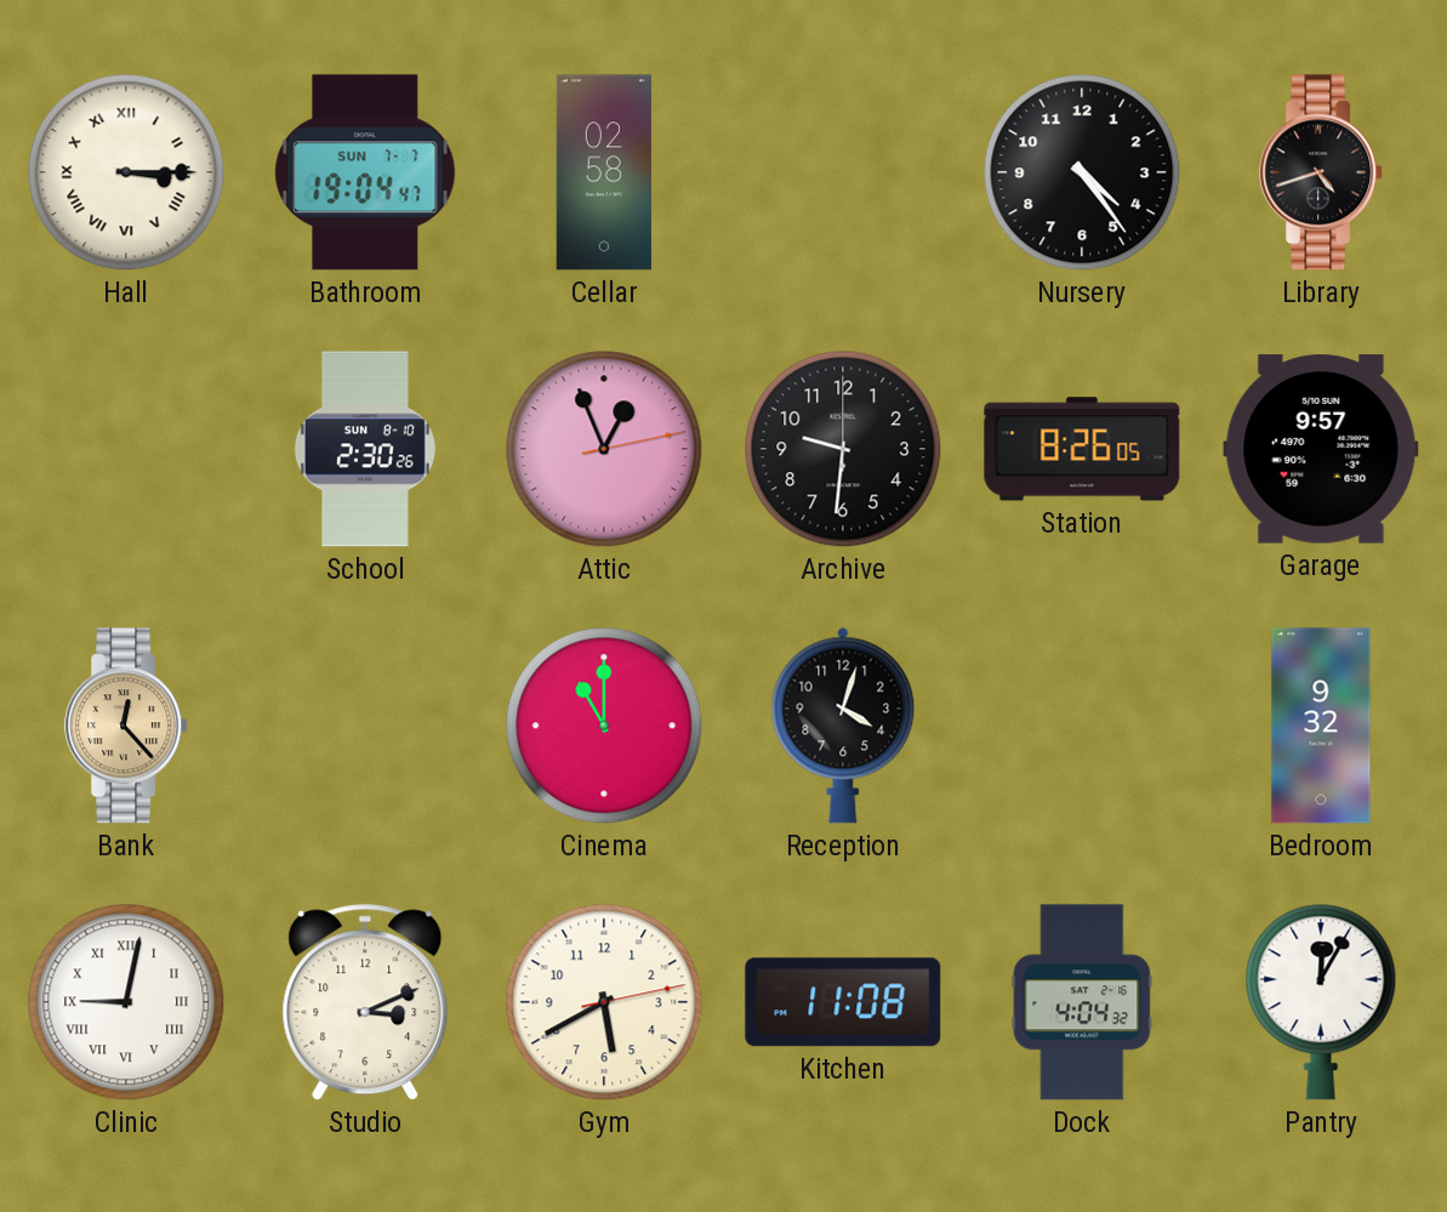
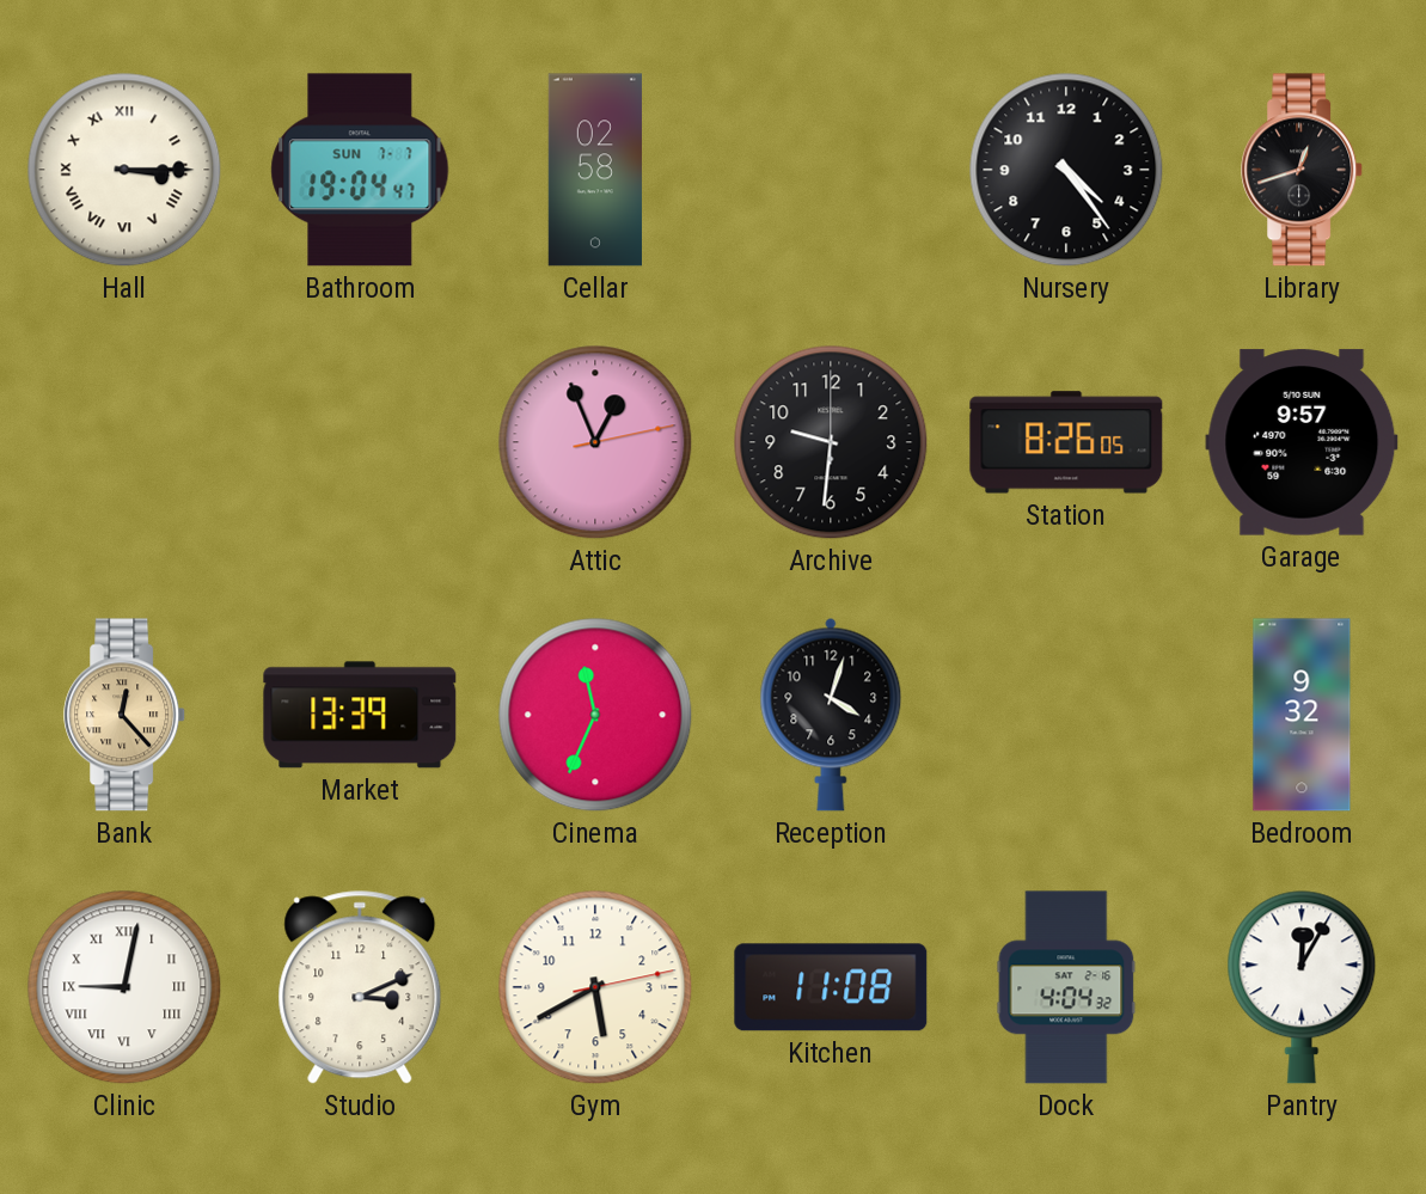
Library: 4:42 -> 12:42 (1303, 170)
School: 2:30 -> none (365, 449)
Market: none -> 13:39 (360, 715)
Cinema: 11:00 -> 11:34 (595, 715)
